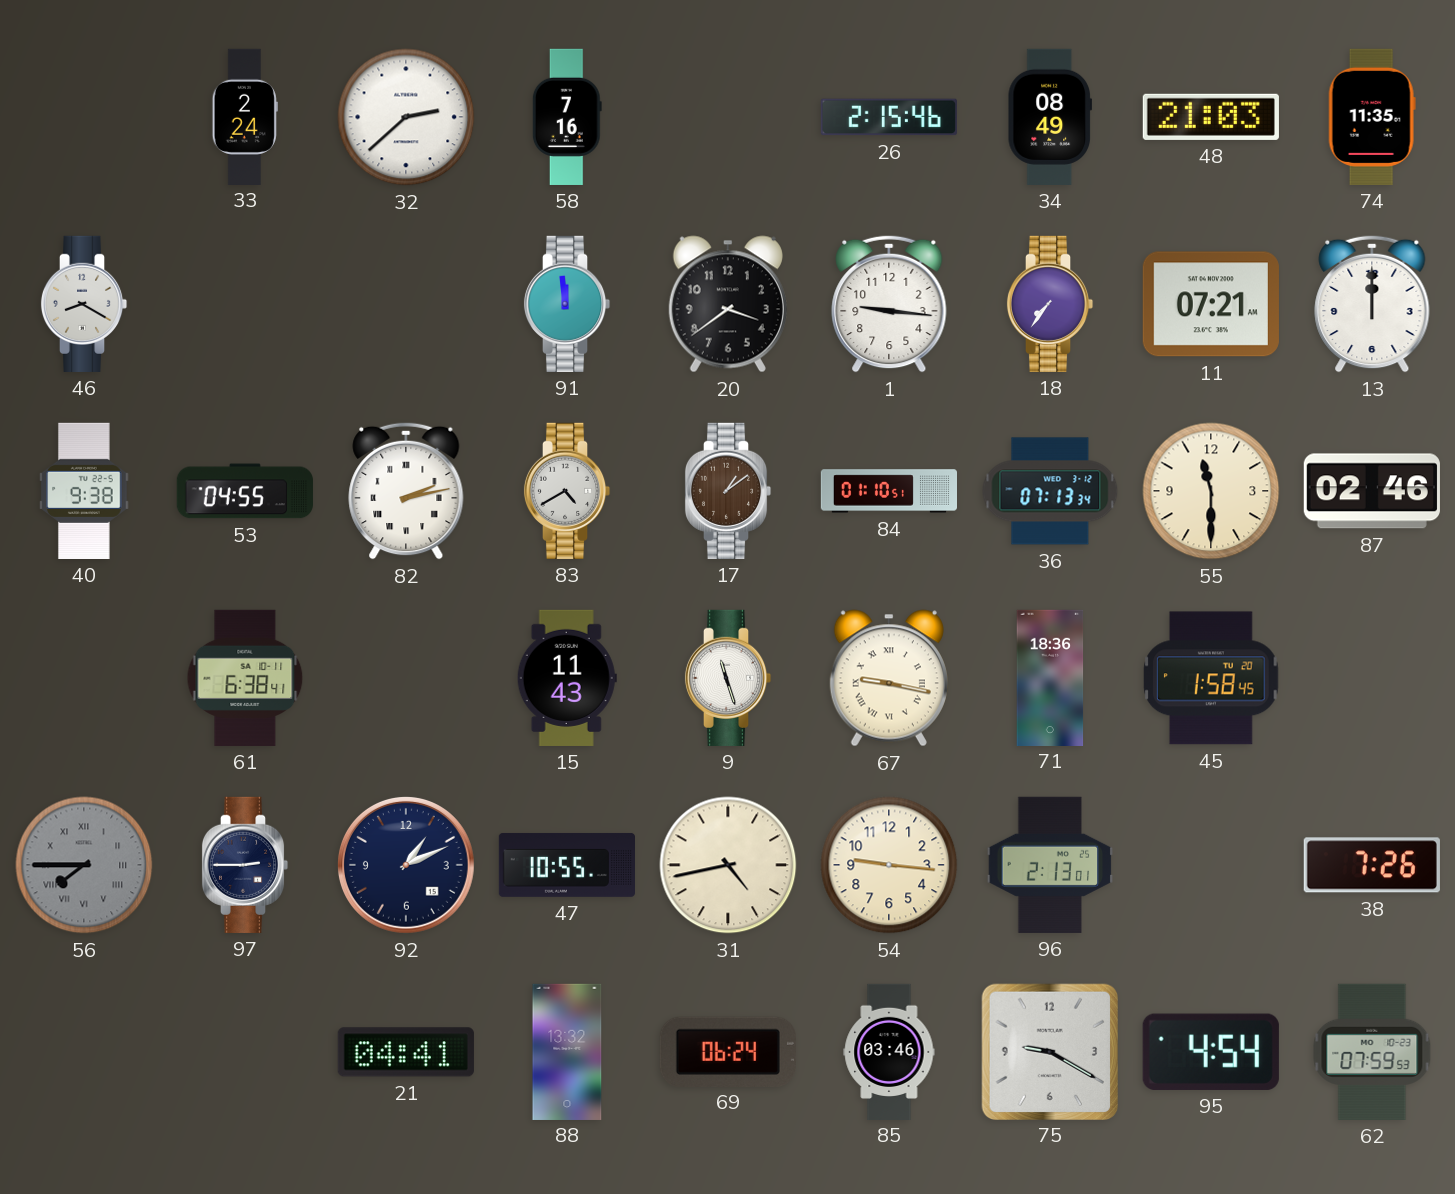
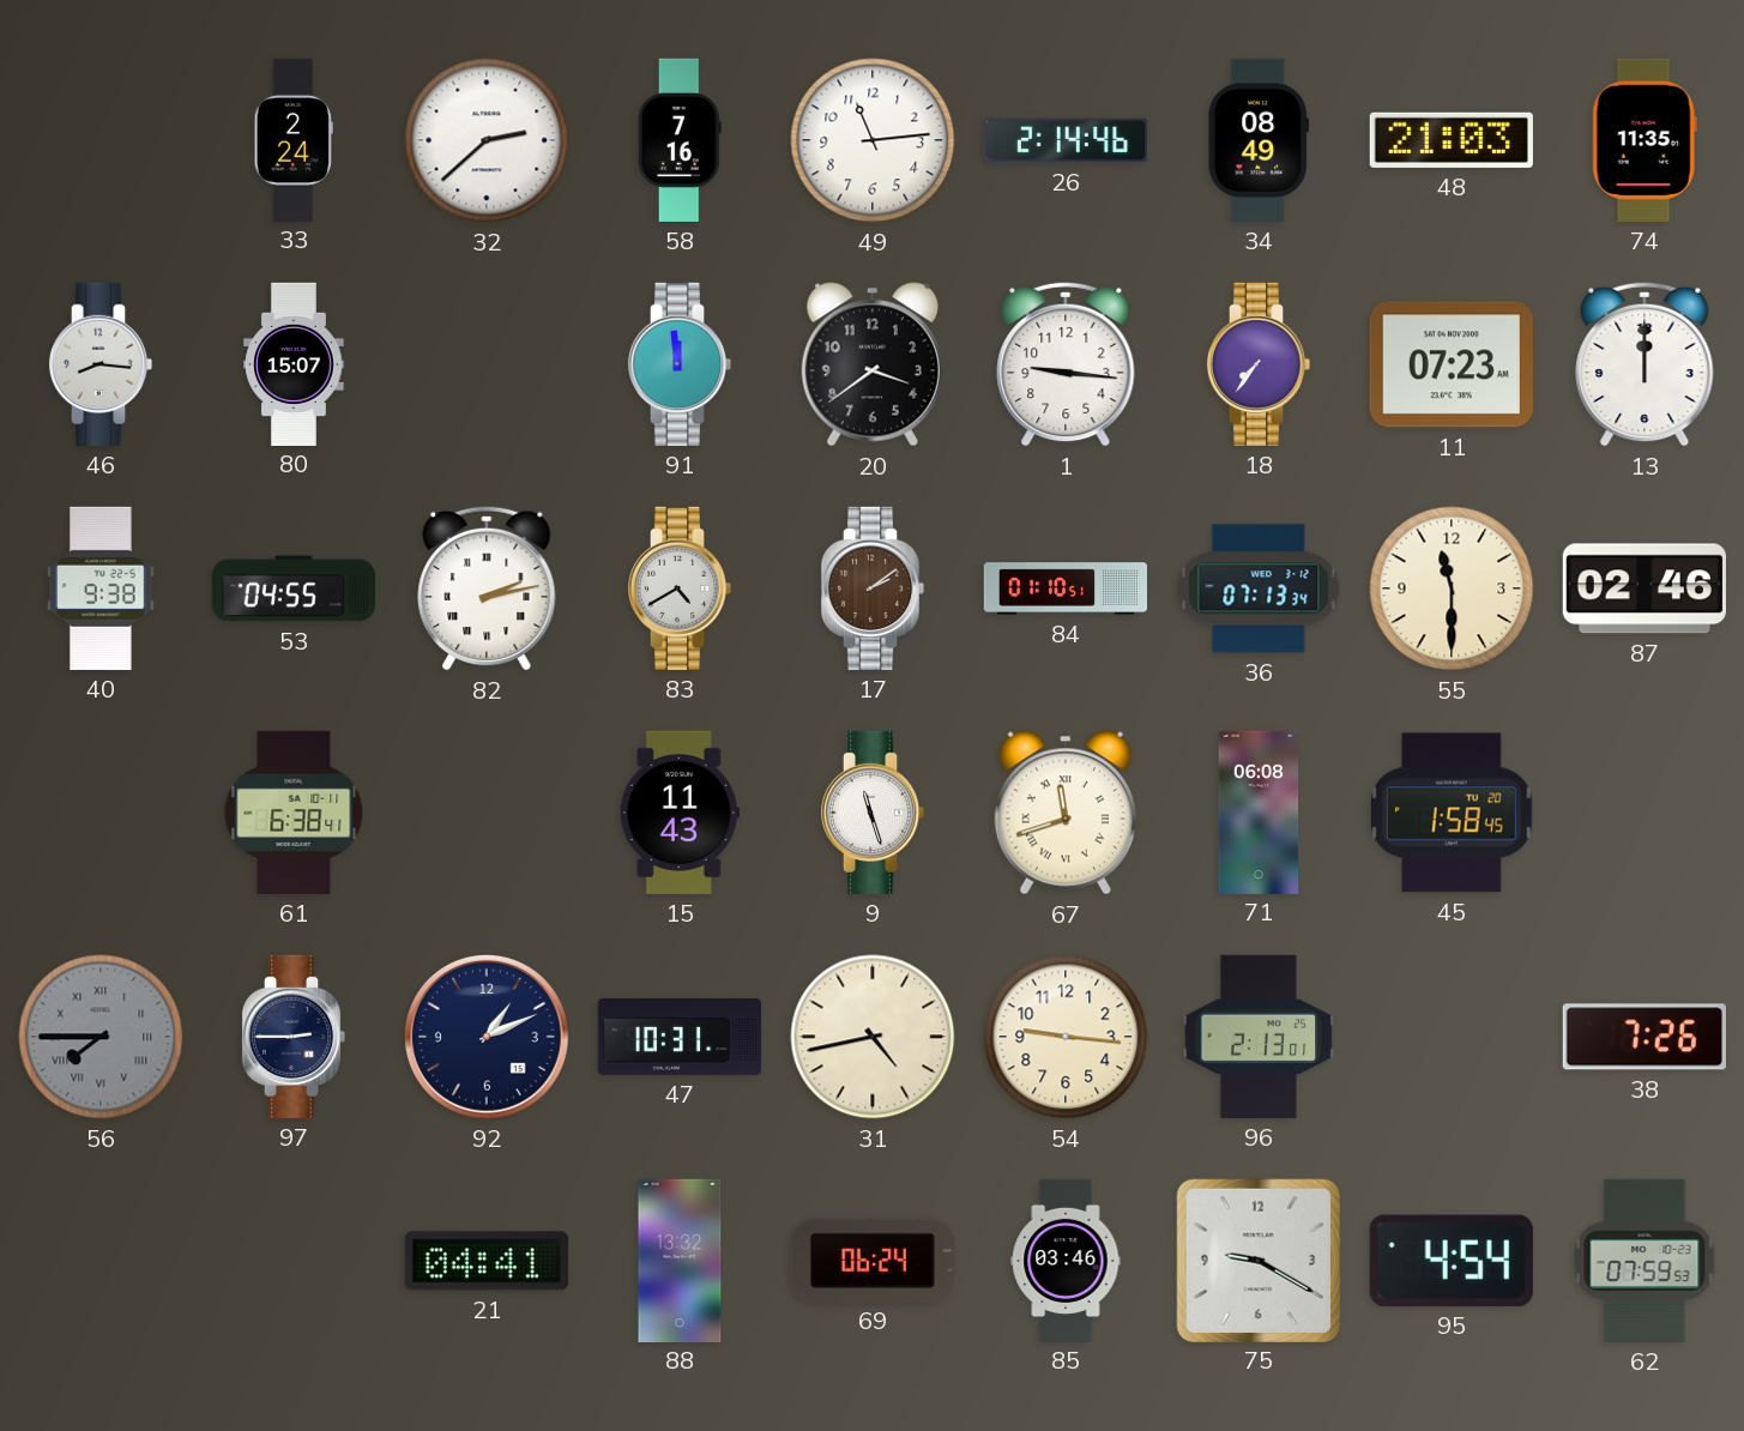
49: none -> 11:14 (873, 140)
26: 2:15 -> 2:14 (1066, 140)
46: 8:20 -> 8:16 (101, 364)
80: none -> 15:07 (294, 363)
11: 07:21 -> 07:23 (1452, 364)
17: 1:09 -> 2:09 (873, 588)
67: 9:17 -> 11:42 (1066, 813)
71: 18:36 -> 06:08 (1259, 811)
47: 10:55 -> 10:31 (678, 1037)
